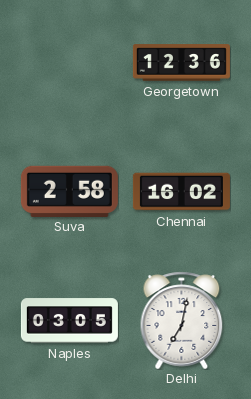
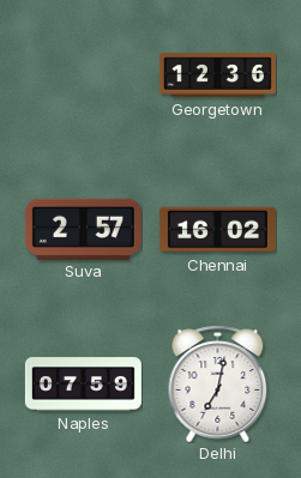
Suva: 2:58 -> 2:57 (83, 229)
Naples: 03:05 -> 07:59 (83, 385)
